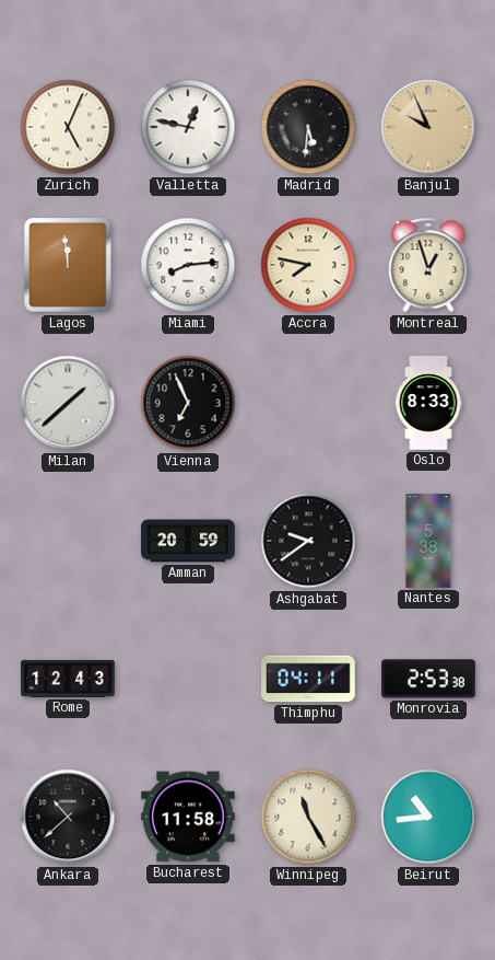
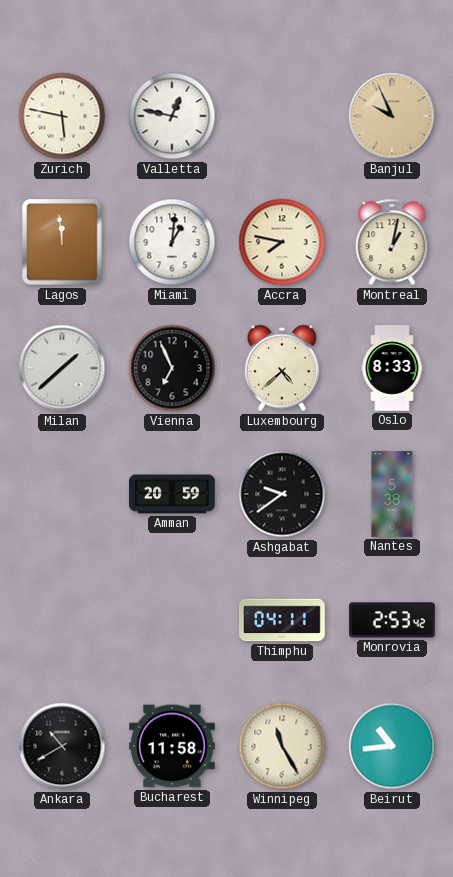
Zurich: 5:04 -> 5:47 (62, 116)
Madrid: 5:31 -> none (308, 127)
Miami: 8:14 -> 1:01 (172, 242)
Montreal: 12:57 -> 1:02 (392, 242)
Luxembourg: none -> 4:38 (281, 368)
Rome: 12:43 -> none (68, 679)
Monrovia: 2:53:38 -> 2:53:42 (392, 620)
Ankara: 10:38 -> 10:40 (62, 746)
